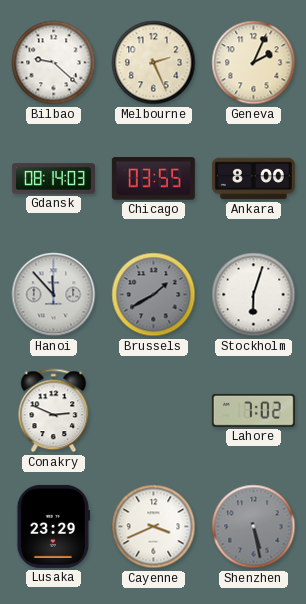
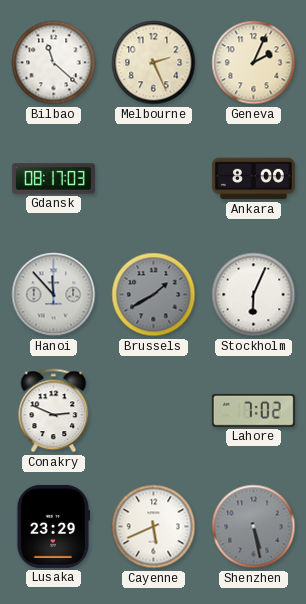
Bilbao: 9:22 -> 11:22 (54, 63)
Gdansk: 08:14 -> 08:17 (53, 179)
Chicago: 03:55 -> none (153, 179)
Stockholm: 6:03 -> 6:04 (254, 295)
Cayenne: 3:41 -> 5:41 (154, 527)
